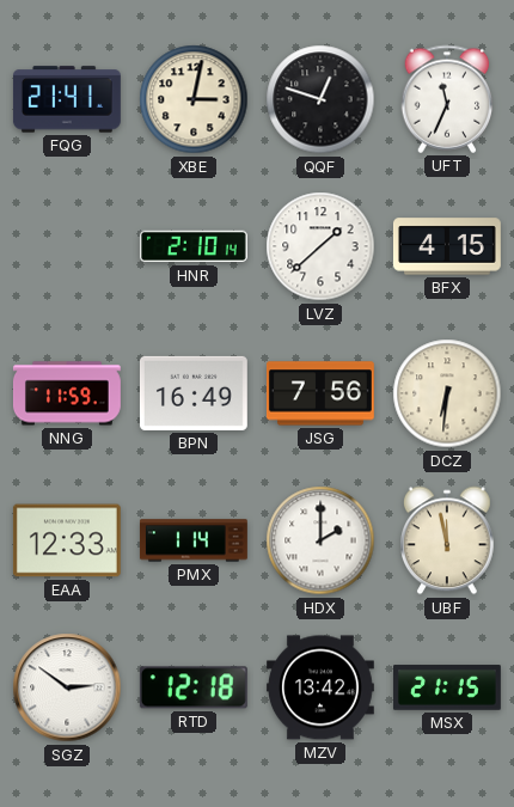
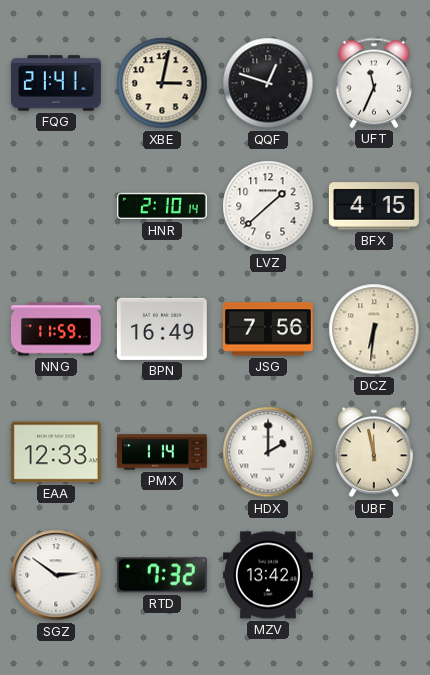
RTD: 12:18 -> 7:32 (162, 575)
MSX: 21:15 -> none (447, 687)
